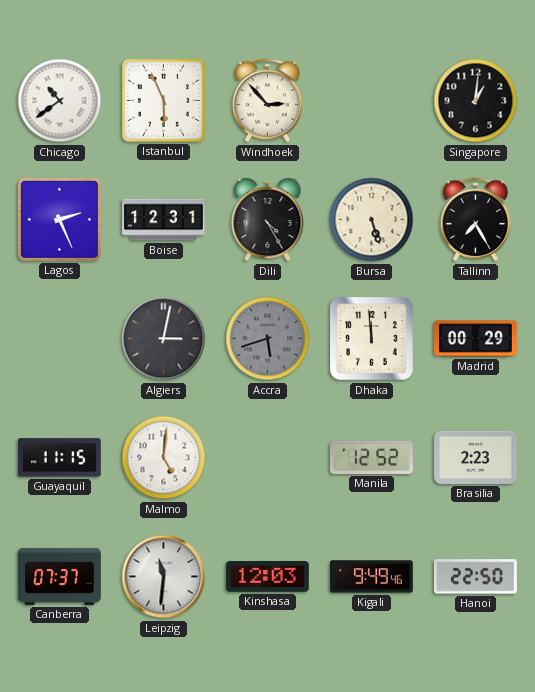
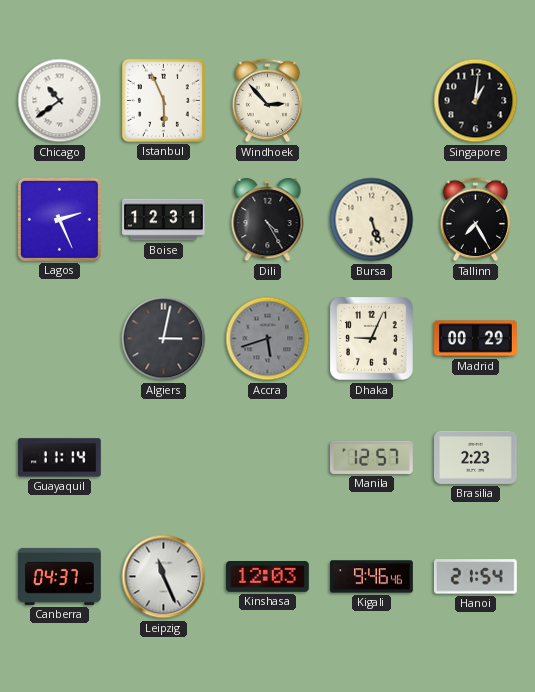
Dhaka: 11:59 -> 9:04 (372, 339)
Guayaquil: 11:15 -> 11:14 (60, 458)
Malmo: 5:01 -> none (164, 458)
Manila: 12:52 -> 12:57 (372, 457)
Canberra: 07:37 -> 04:37 (60, 576)
Leipzig: 11:31 -> 11:26 (164, 577)
Kigali: 9:49 -> 9:46 (372, 577)
Hanoi: 22:50 -> 21:54 (476, 577)
